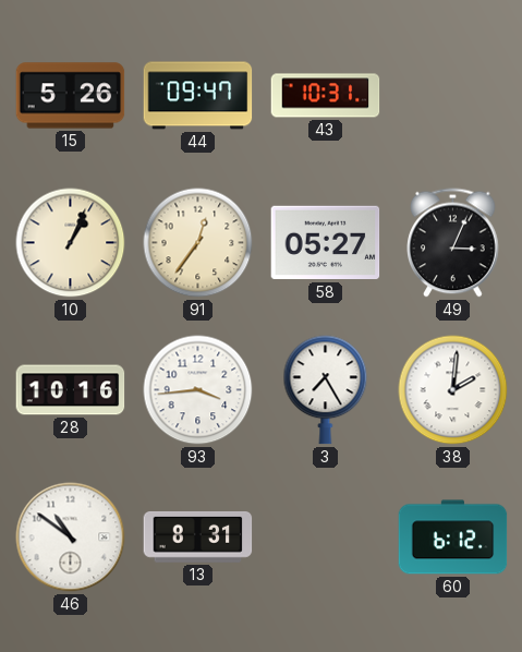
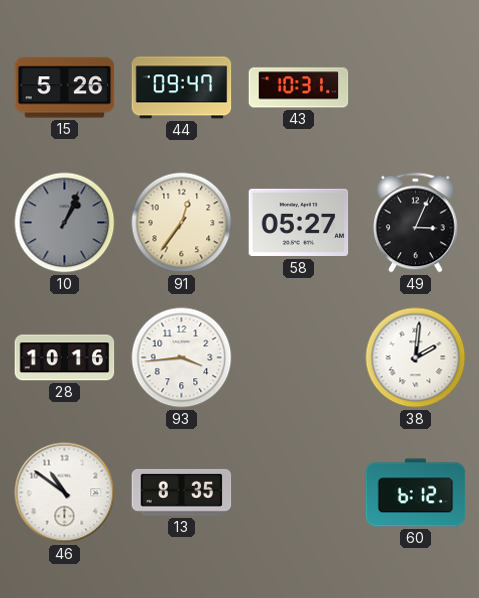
10 dial: cream -> grey (65, 223)
3: 7:25 -> none (326, 390)
13: 8:31 -> 8:35 (182, 492)
